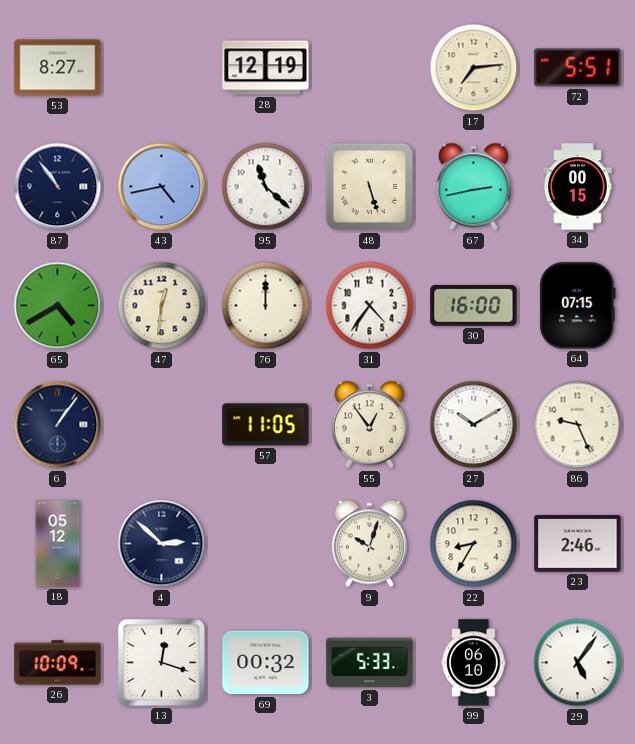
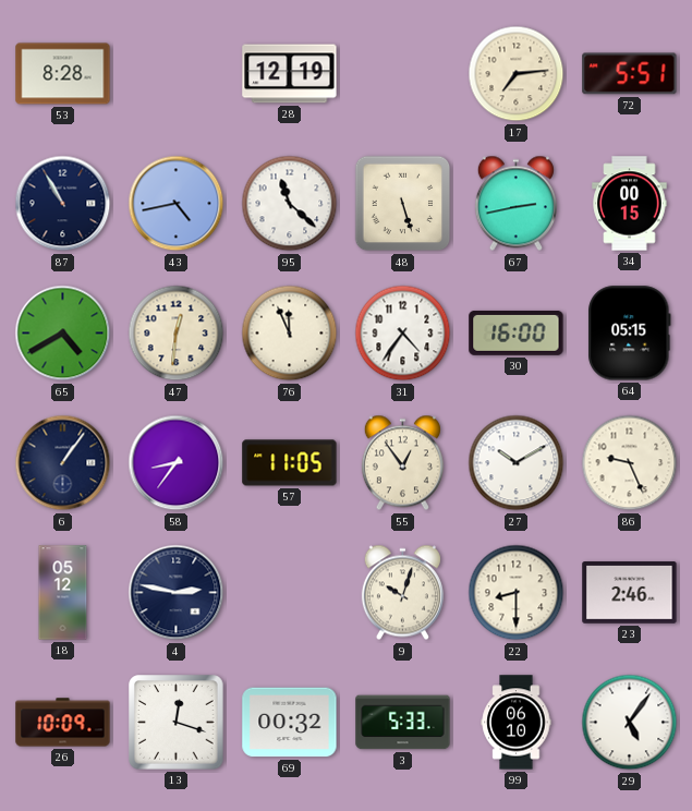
53: 8:27 -> 8:28 (63, 74)
87: 10:54 -> 10:55 (63, 204)
76: 12:00 -> 11:56 (290, 334)
64: 07:15 -> 05:15 (630, 334)
58: none -> 8:36 (177, 463)
4: 2:52 -> 2:47 (177, 593)
22: 8:35 -> 8:30 (517, 593)
